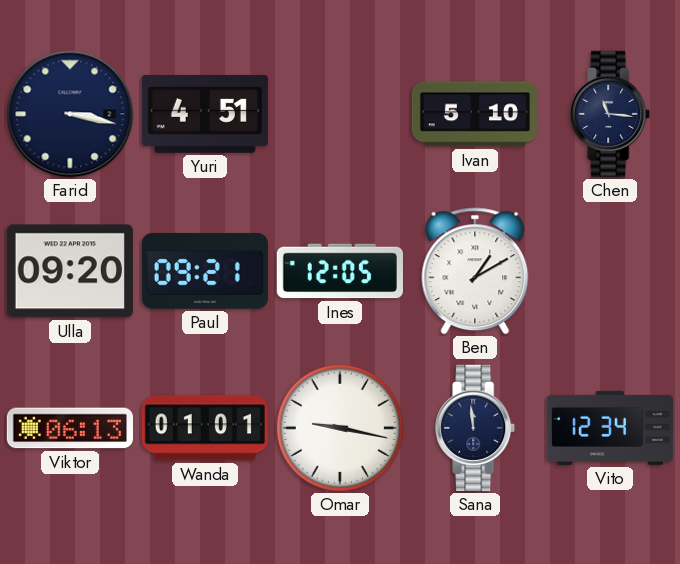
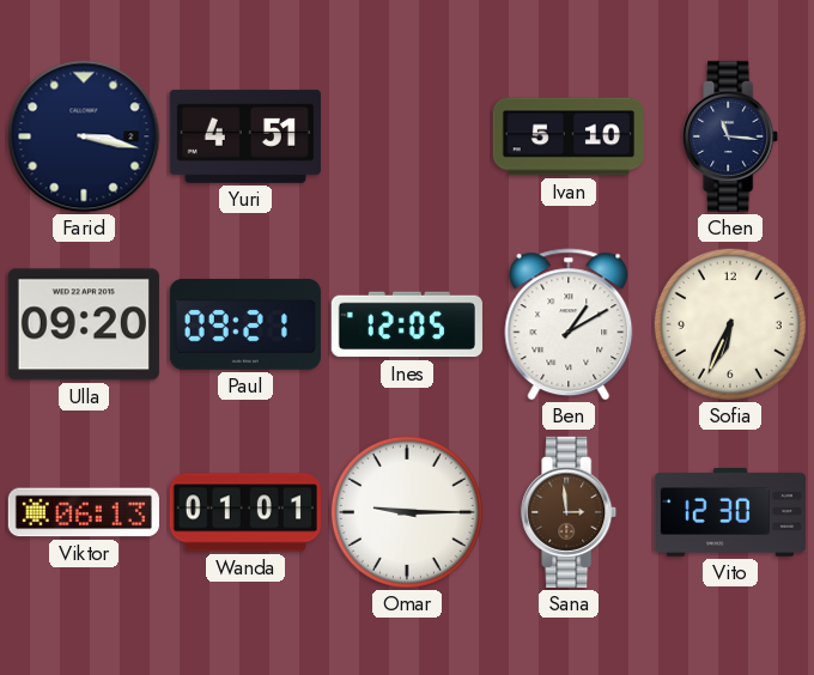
Sofia: none -> 6:34 (730, 324)
Omar: 9:17 -> 9:15 (407, 512)
Sana: 11:59 -> 2:59 (570, 512)
Sana dial: navy -> brown (570, 512)
Vito: 12:34 -> 12:30 (729, 512)
